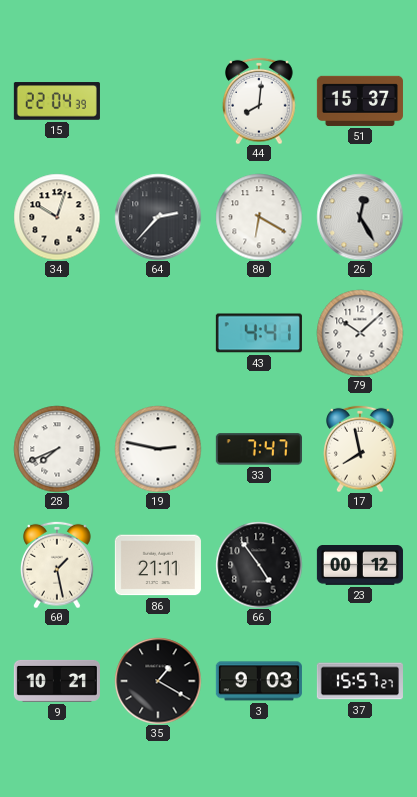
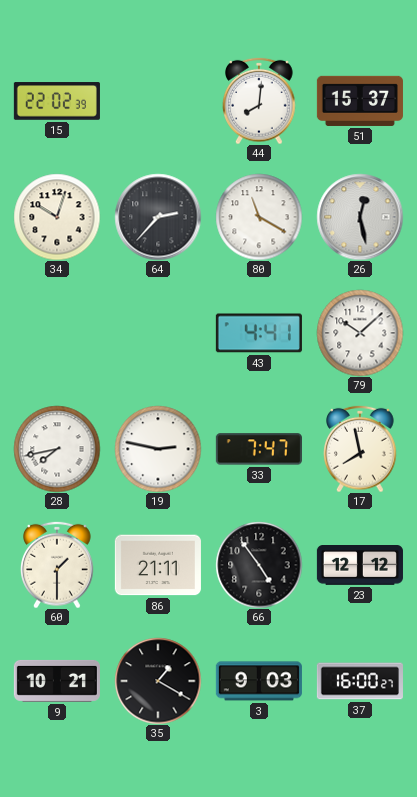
15: 22:04 -> 22:02 (57, 101)
80: 6:20 -> 11:20 (259, 217)
26: 12:25 -> 12:28 (360, 217)
28: 7:41 -> 7:43 (57, 449)
60: 1:28 -> 1:30 (58, 565)
23: 00:12 -> 12:12 (360, 566)
37: 15:57 -> 16:00 (360, 681)
